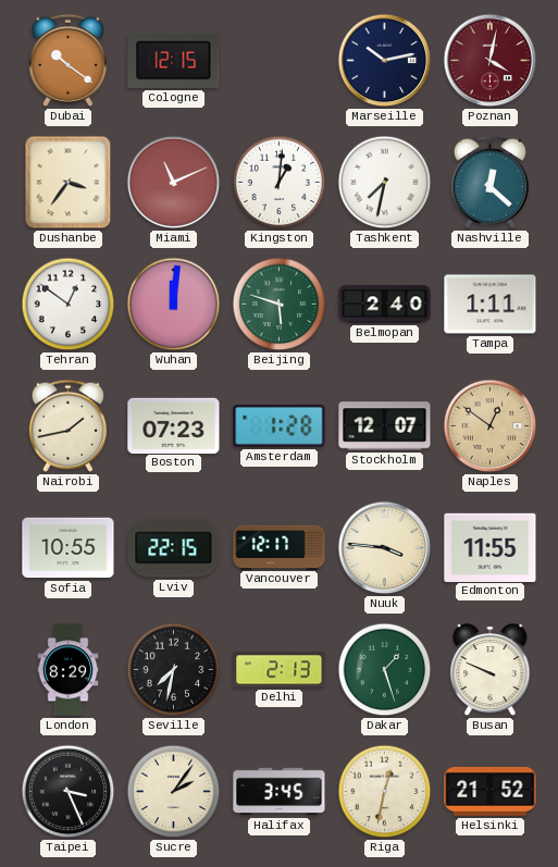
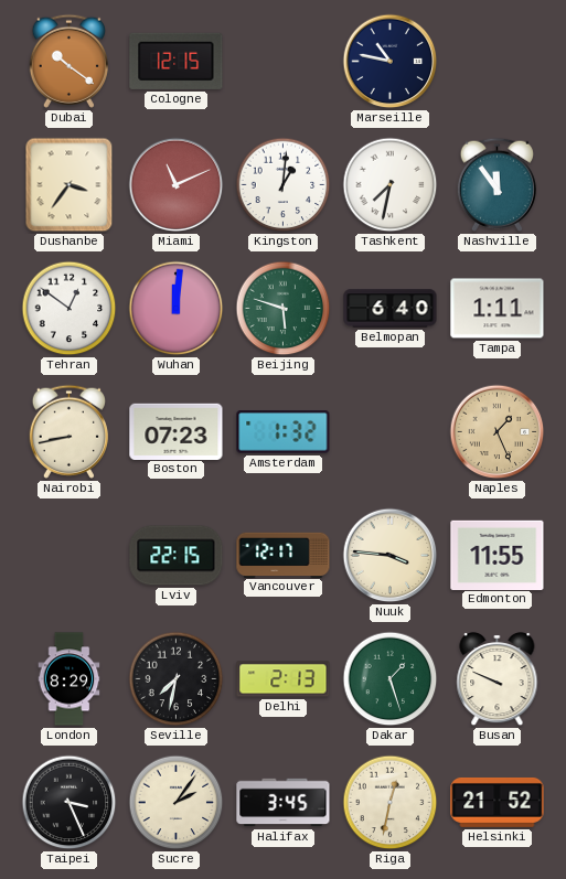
Marseille: 10:13 -> 10:47 (391, 62)
Poznan: 4:02 -> none (491, 61)
Nashville: 12:22 -> 11:54 (496, 184)
Belmopan: 2:40 -> 6:40 (391, 309)
Nairobi: 1:43 -> 8:43 (68, 431)
Amsterdam: 1:28 -> 1:32 (284, 432)
Stockholm: 12:07 -> none (385, 426)
Naples: 12:51 -> 1:26 (498, 432)
Sofia: 10:55 -> none (69, 548)
